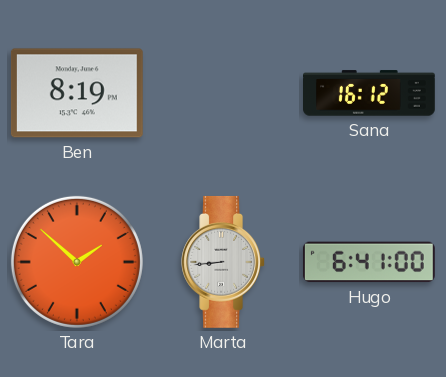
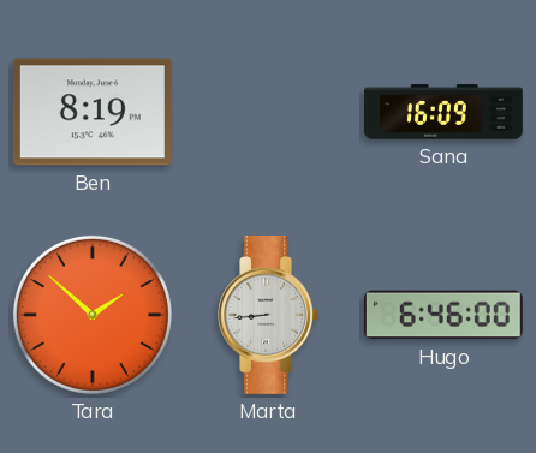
Sana: 16:12 -> 16:09 (445, 112)
Hugo: 6:41 -> 6:46 (443, 315)
